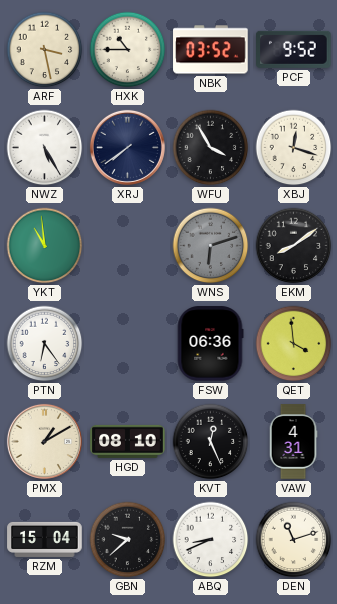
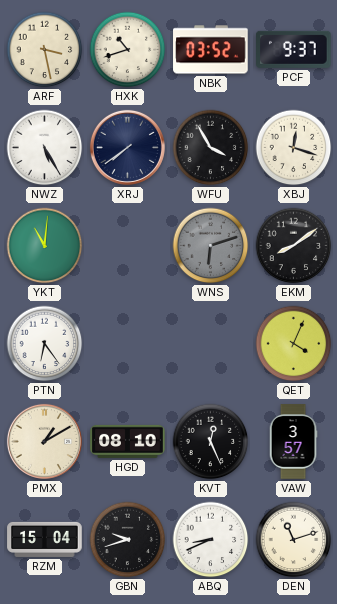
HXK: 10:45 -> 10:42 (128, 50)
PCF: 9:52 -> 9:37 (294, 49)
YKT: 10:59 -> 11:01 (45, 246)
FSW: 06:36 -> none (210, 344)
QET: 3:59 -> 4:04 (294, 344)
VAW: 4:31 -> 3:57 (293, 442)
GBN: 9:38 -> 9:42 (128, 540)
